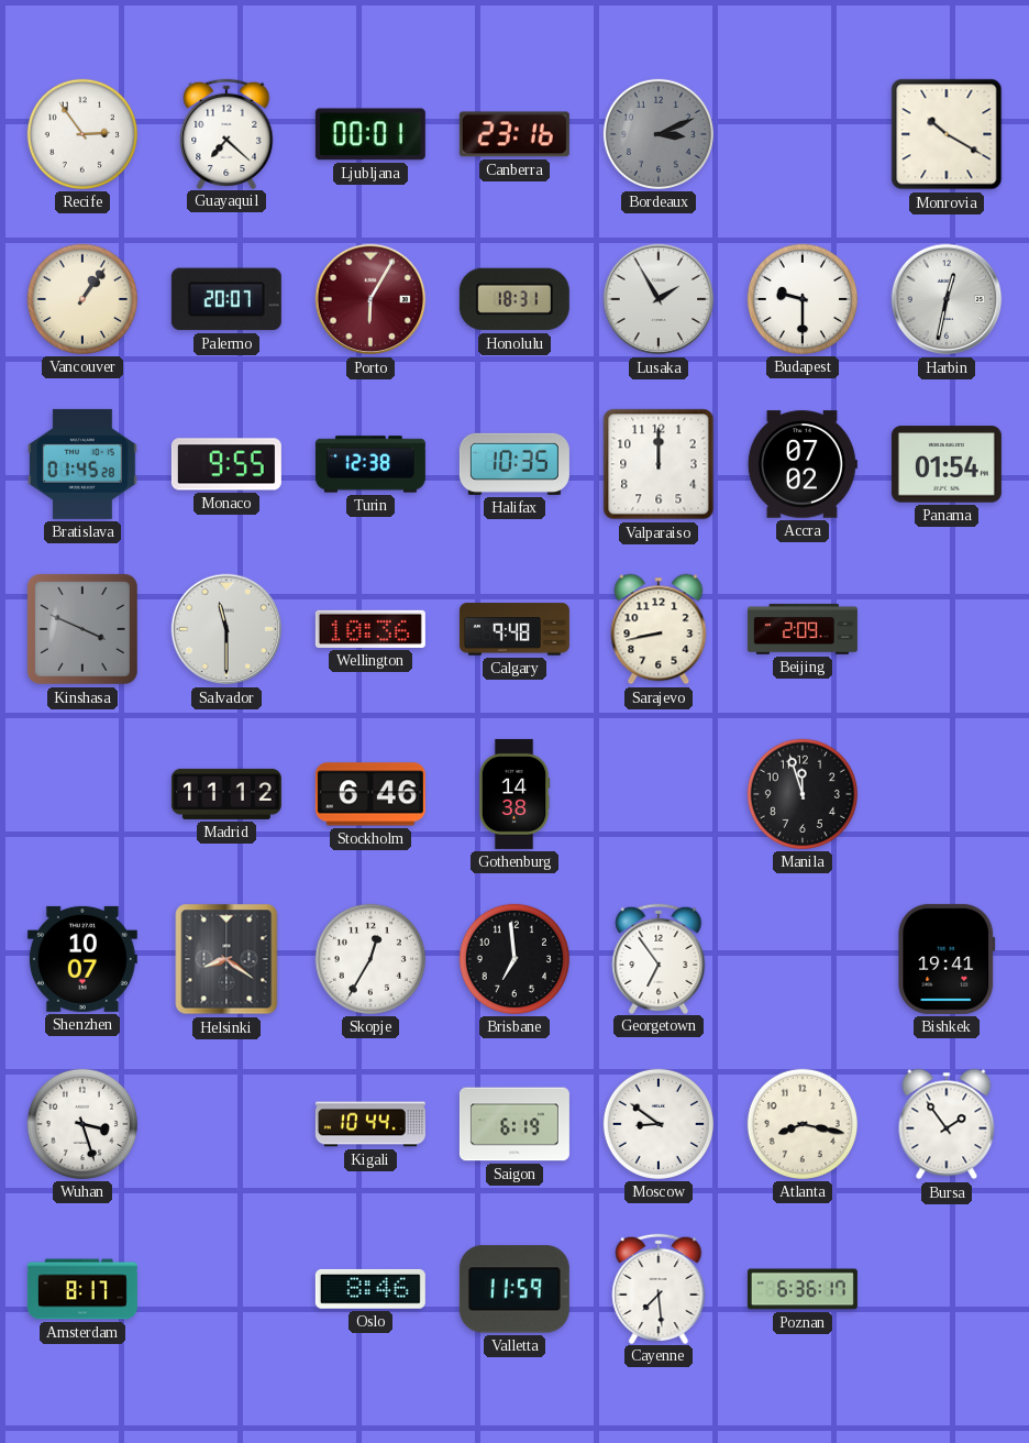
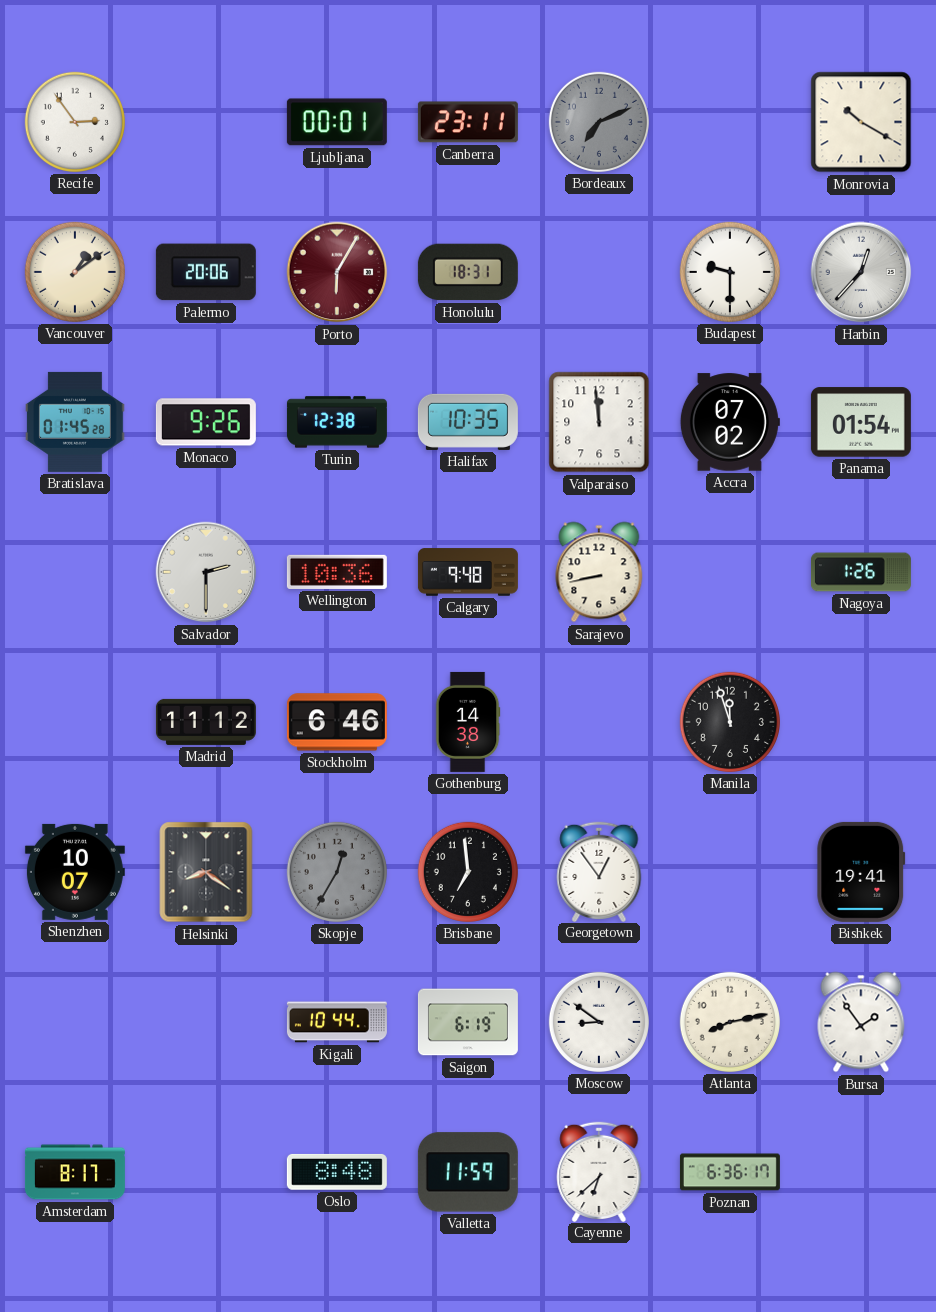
Guayaquil: 7:22 -> none (226, 133)
Canberra: 23:16 -> 23:11 (468, 122)
Bordeaux: 3:11 -> 7:11 (599, 122)
Vancouver: 1:06 -> 1:09 (75, 272)
Palermo: 20:07 -> 20:06 (206, 272)
Lusaka: 1:55 -> none (659, 299)
Harbin: 12:32 -> 12:37 (861, 272)
Monaco: 9:55 -> 9:26 (206, 422)
Valparaiso: 12:00 -> 11:59 (599, 422)
Kinshasa: 3:49 -> none (82, 629)
Salvador: 11:30 -> 2:30 (206, 572)
Beijing: 2:09 -> none (803, 629)
Nagoya: none -> 1:26 (861, 572)
Skopje dial: white -> grey (337, 872)
Georgetown: 6:54 -> 12:54 (599, 871)
Wuhan: 3:27 -> none (82, 1124)
Atlanta: 8:17 -> 8:13 (730, 1022)
Oslo: 8:46 -> 8:48 (337, 1172)
Cayenne: 7:29 -> 6:38 (599, 1171)
